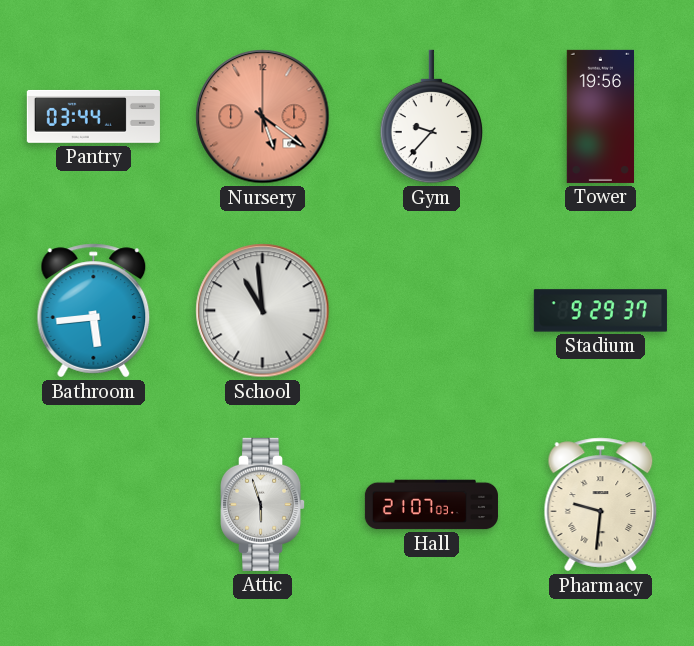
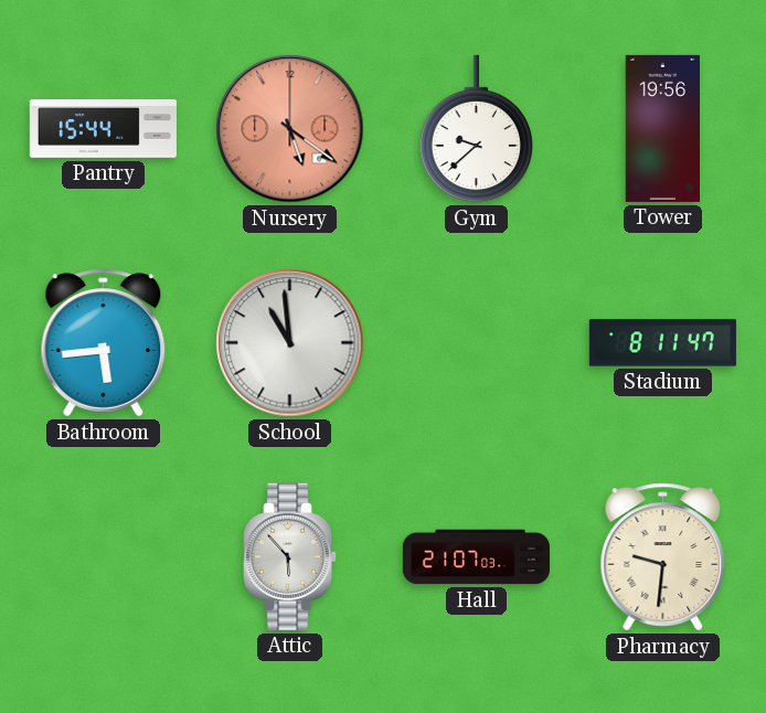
Pantry: 03:44 -> 15:44 (103, 128)
Gym: 9:37 -> 9:38 (476, 129)
Stadium: 9:29 -> 8:11 (662, 343)
Attic: 5:57 -> 5:53 (290, 556)
